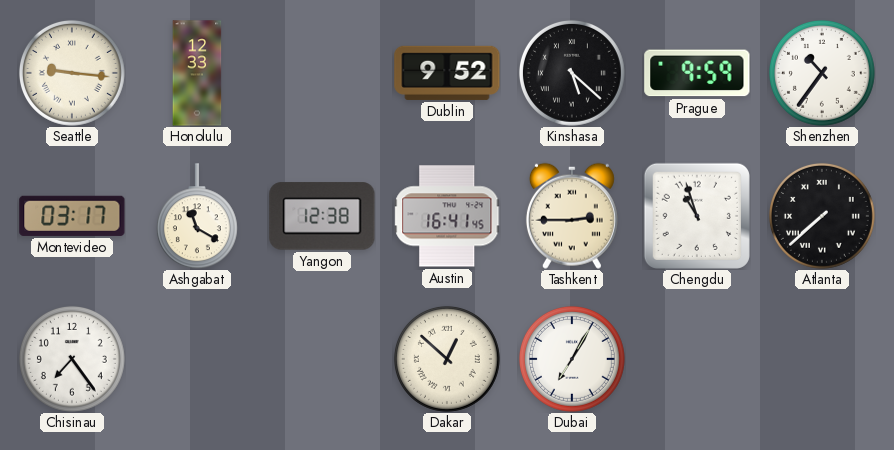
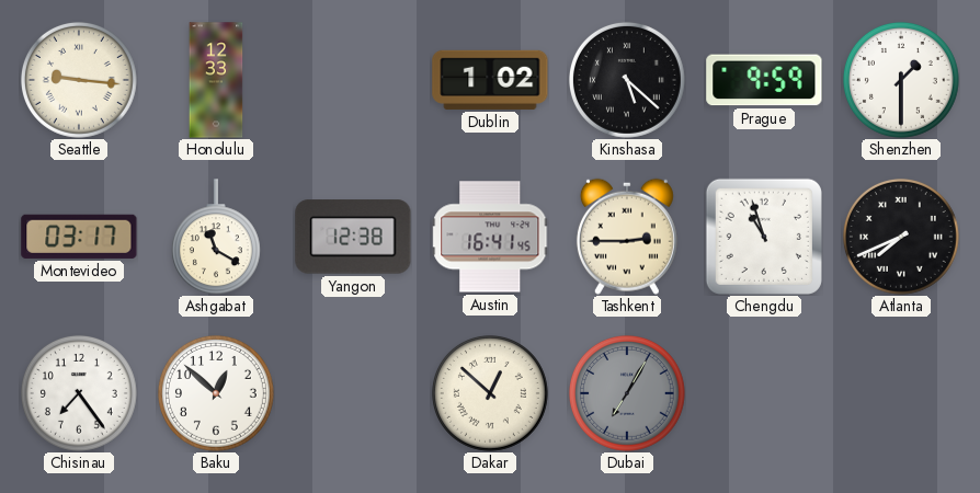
Dublin: 9:52 -> 1:02 (490, 80)
Shenzhen: 10:36 -> 1:30 (901, 80)
Atlanta: 7:38 -> 7:41 (901, 237)
Baku: none -> 12:52 (216, 393)
Dubai dial: white -> grey (627, 393)
